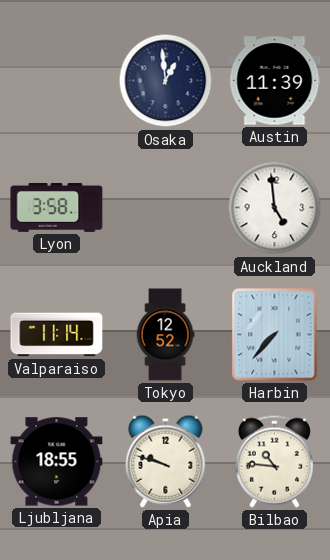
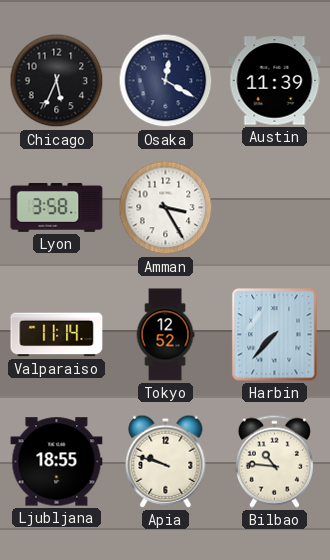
Chicago: none -> 5:34 (57, 81)
Osaka: 12:59 -> 12:20 (166, 81)
Amman: none -> 3:25 (166, 208)
Auckland: 4:59 -> none (275, 208)
